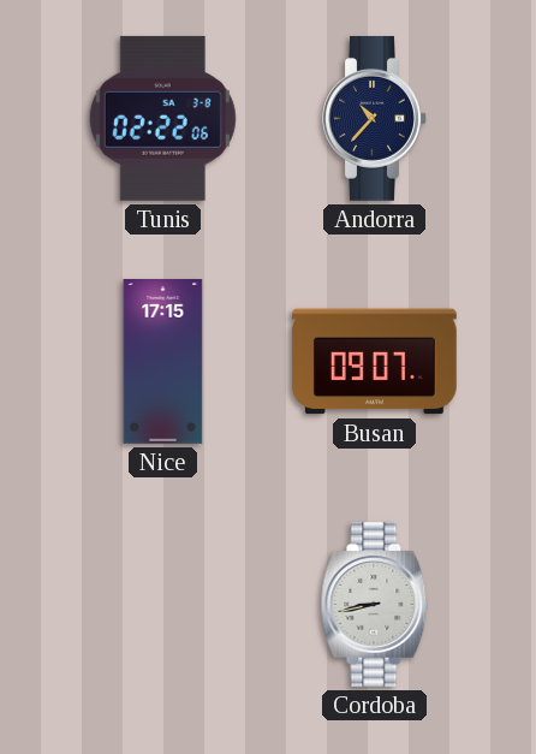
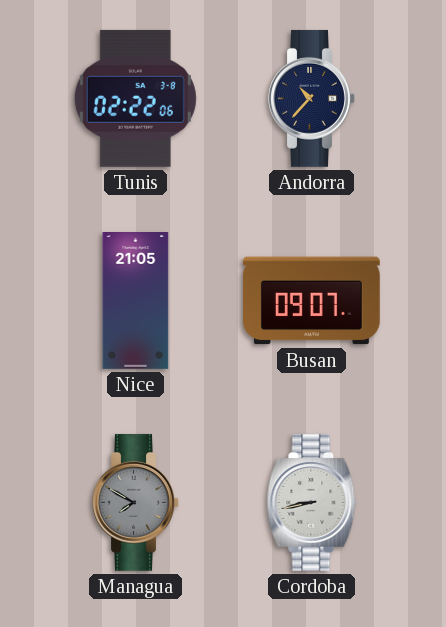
Nice: 17:15 -> 21:05 (136, 301)
Managua: none -> 7:50 (136, 502)
